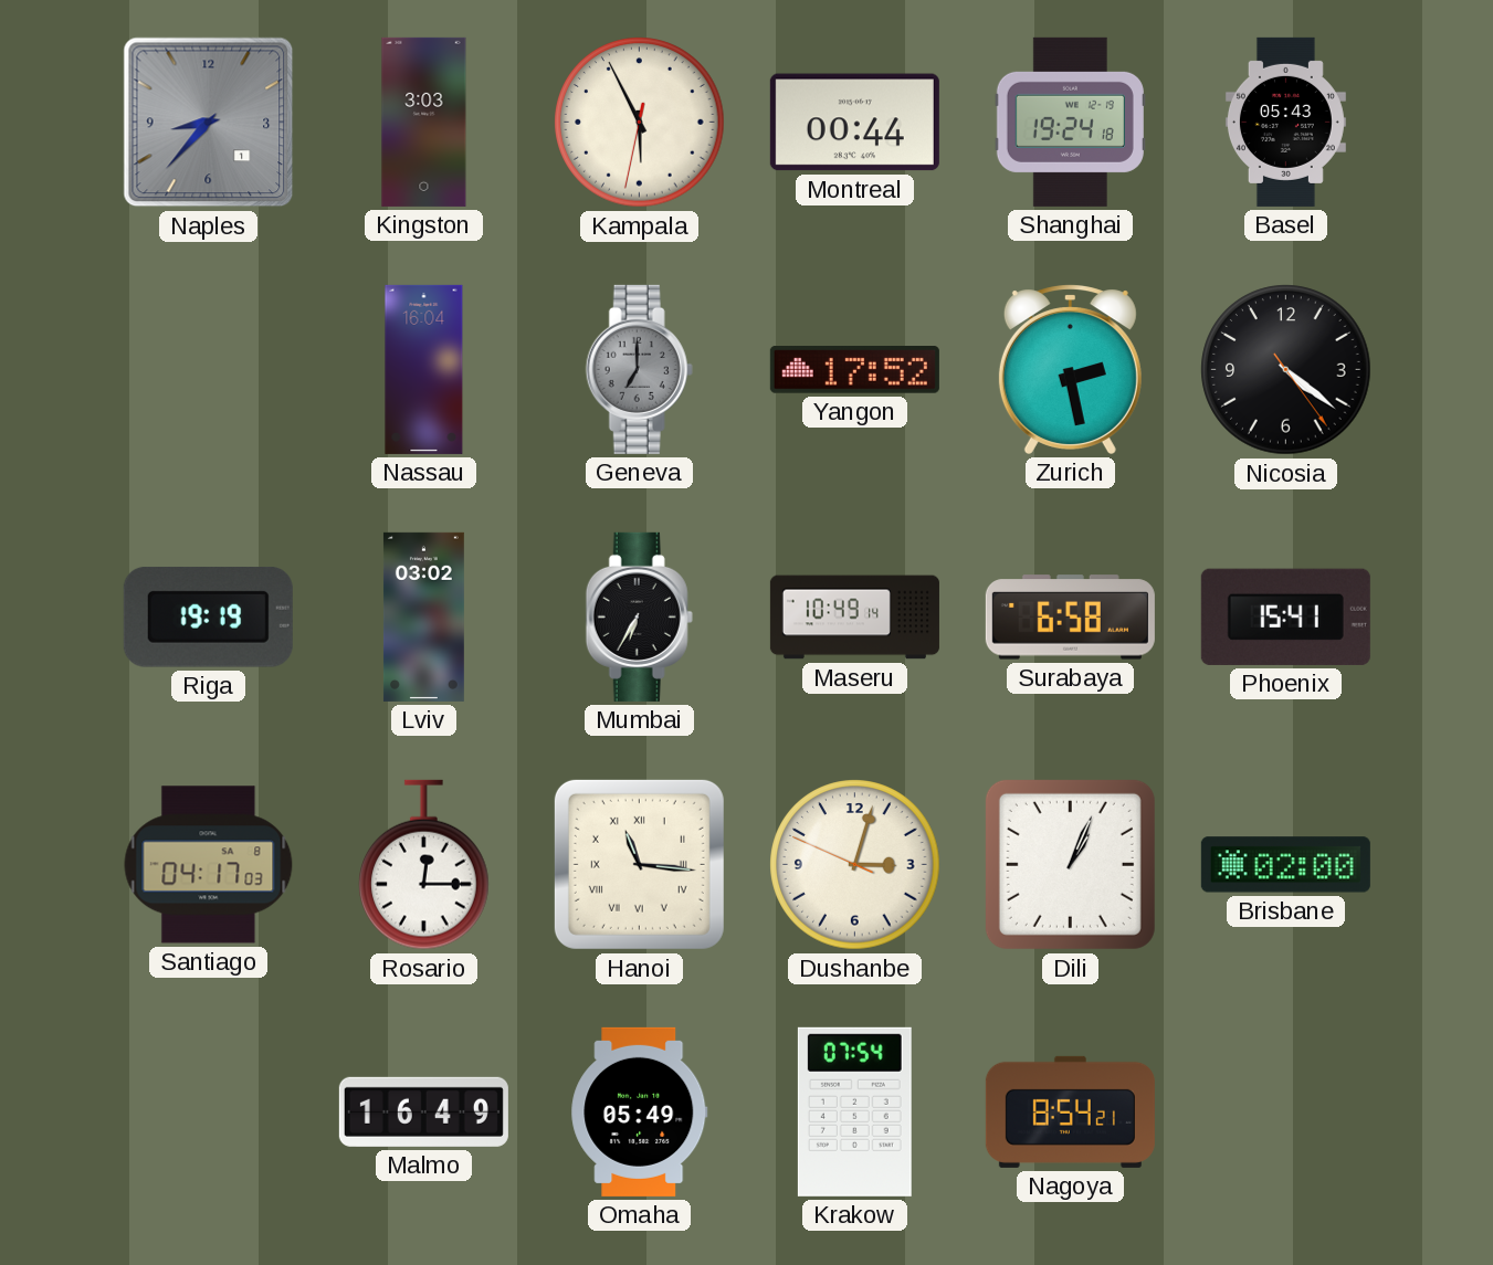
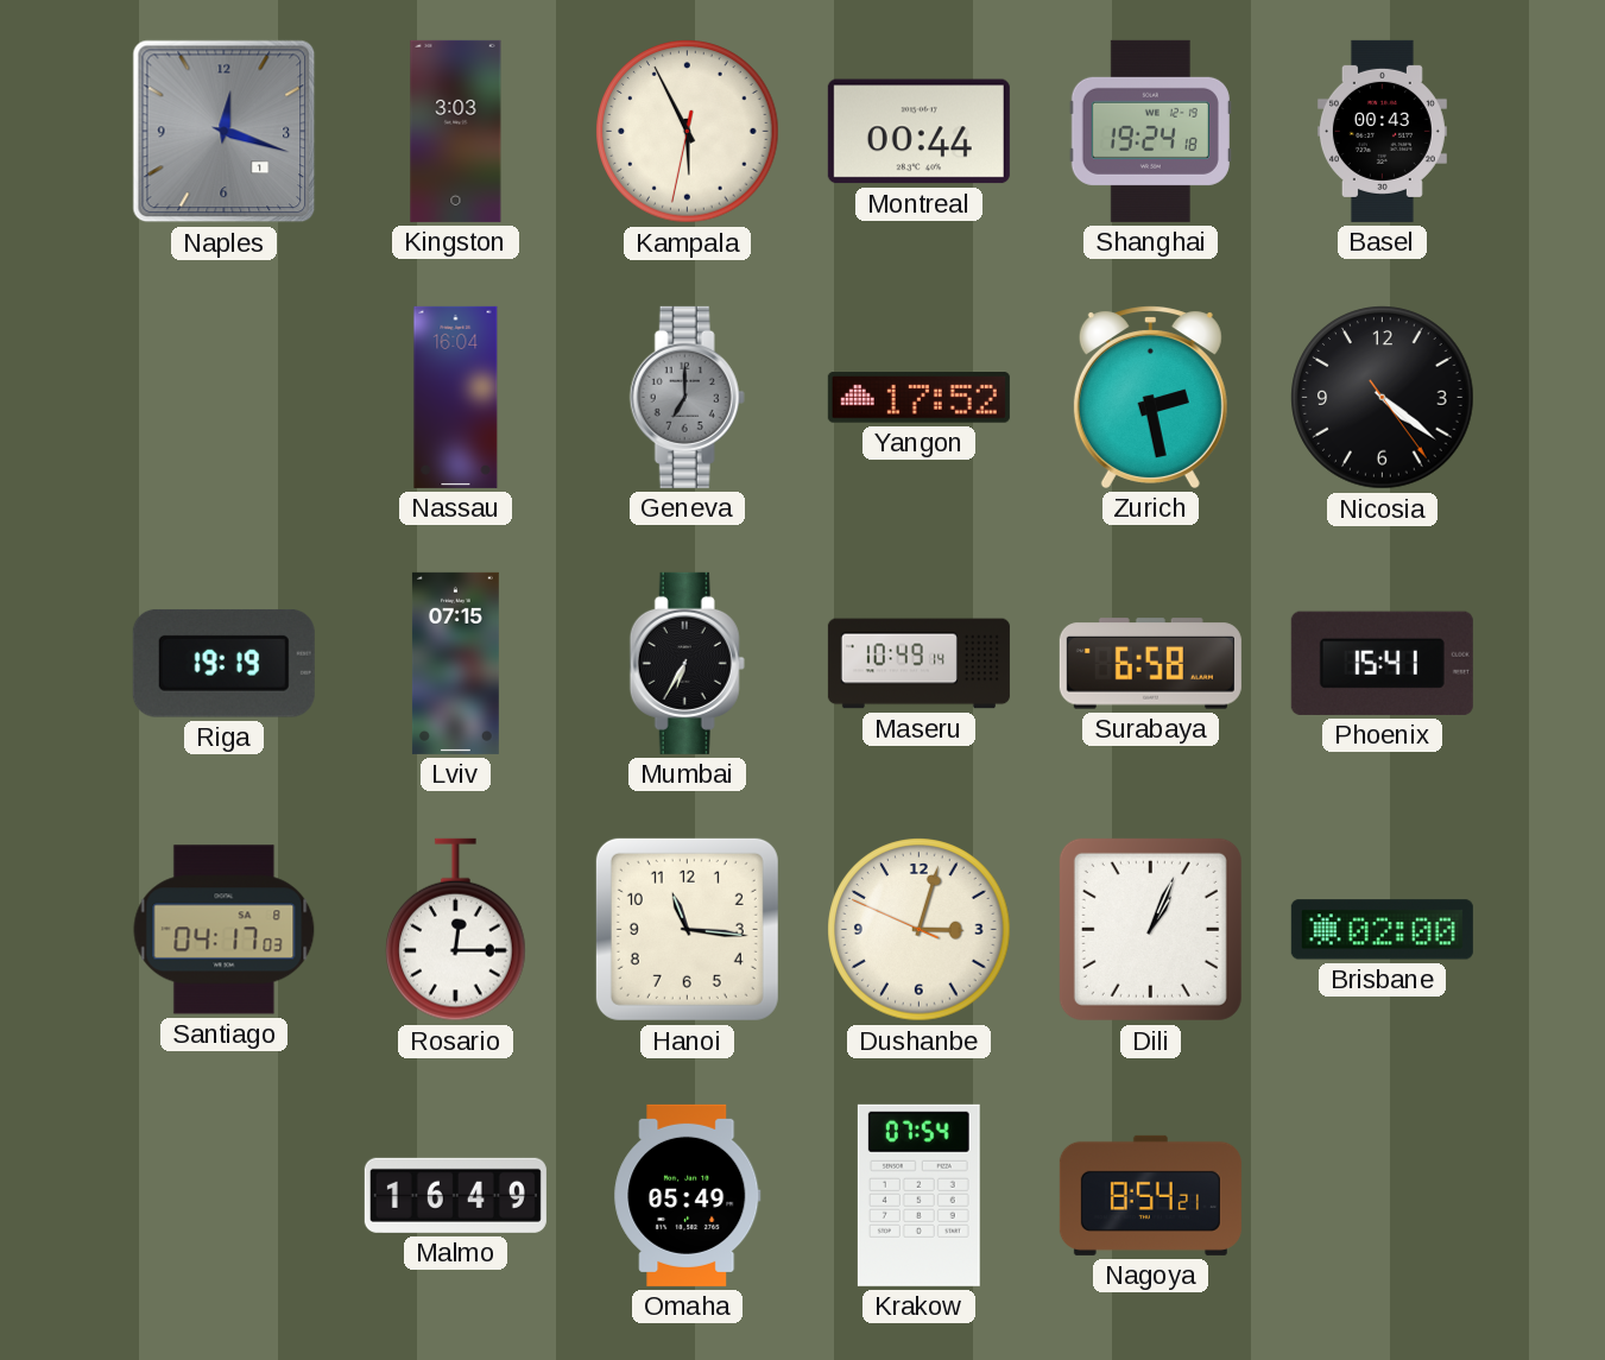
Naples: 8:37 -> 12:18 (225, 132)
Basel: 05:43 -> 00:43 (1382, 131)
Lviv: 03:02 -> 07:15 (455, 663)
Hanoi numerals: Roman -> Arabic (687, 929)
